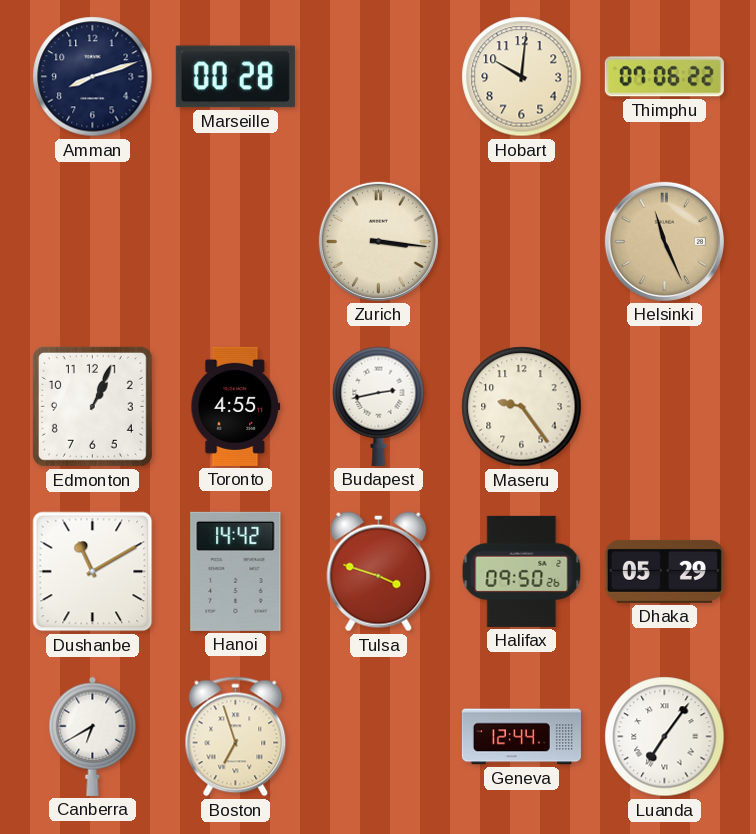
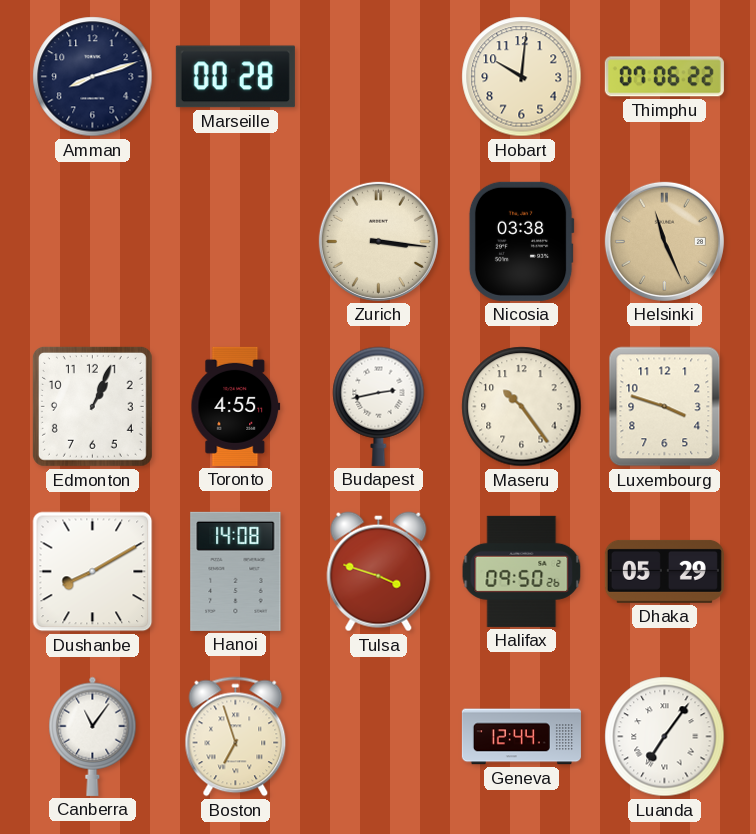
Nicosia: none -> 03:38 (521, 241)
Maseru: 9:24 -> 10:24 (522, 407)
Luxembourg: none -> 3:48 (665, 407)
Dushanbe: 11:10 -> 8:10 (93, 572)
Hanoi: 14:42 -> 14:08 (236, 571)
Canberra: 6:40 -> 11:06 (93, 736)
